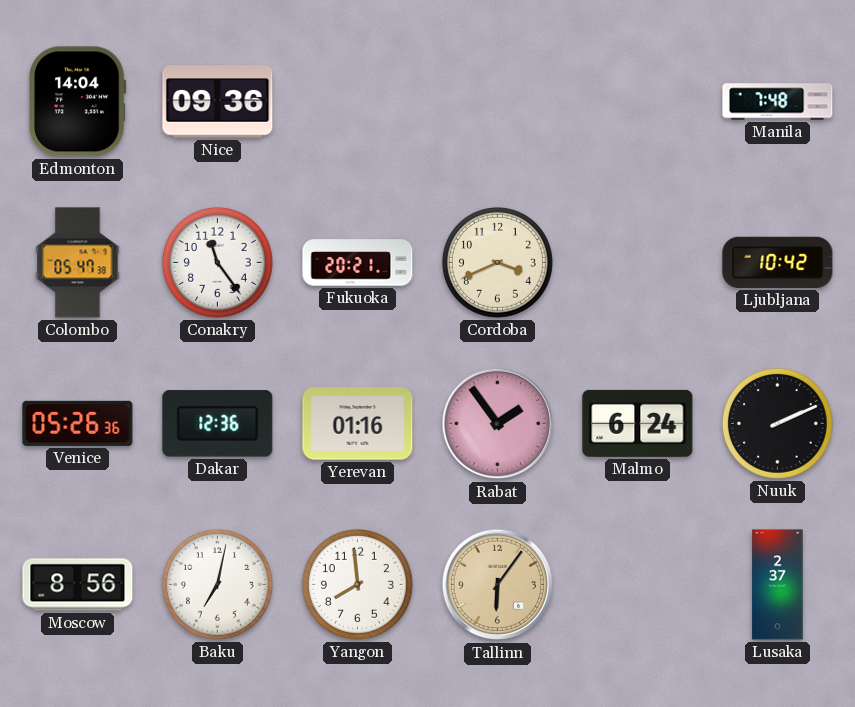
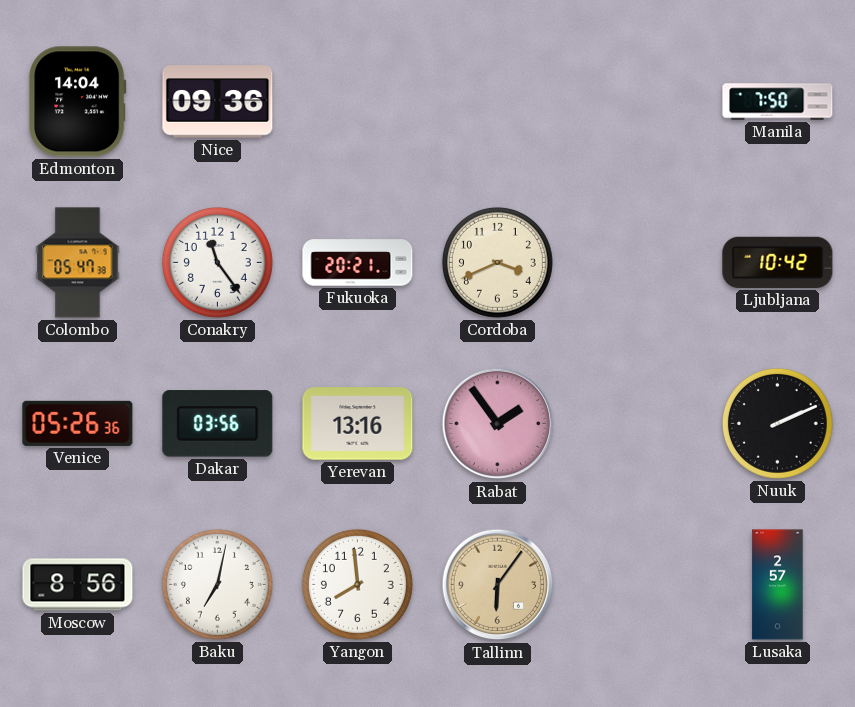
Manila: 7:48 -> 7:50 (778, 102)
Dakar: 12:36 -> 03:56 (218, 424)
Yerevan: 01:16 -> 13:16 (358, 424)
Malmo: 6:24 -> none (638, 423)
Lusaka: 2:37 -> 2:57 (778, 585)
